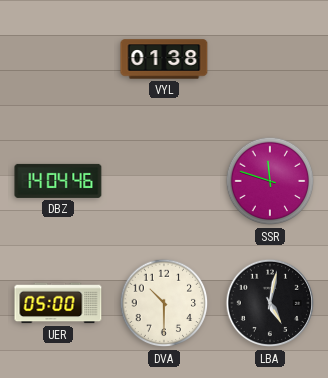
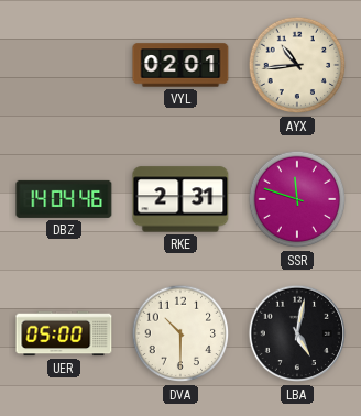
VYL: 01:38 -> 02:01 (180, 65)
AYX: none -> 10:44 (297, 65)
RKE: none -> 2:31 (180, 199)
